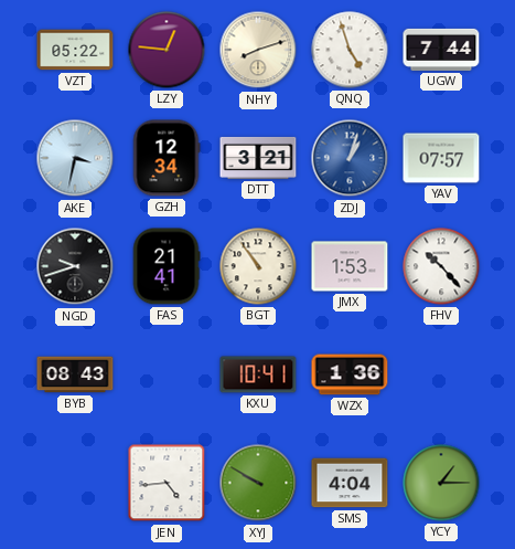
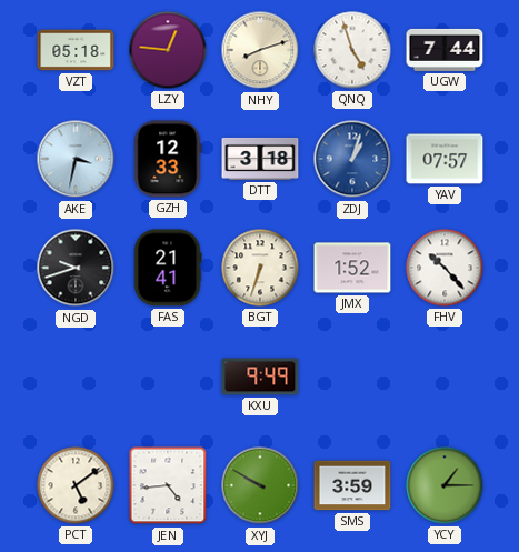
VZT: 05:22 -> 05:18 (76, 50)
GZH: 12:34 -> 12:33 (168, 159)
DTT: 3:21 -> 3:18 (260, 159)
BGT: 10:54 -> 6:33 (260, 268)
JMX: 1:53 -> 1:52 (352, 268)
BYB: 08:43 -> none (75, 374)
KXU: 10:41 -> 9:49 (260, 377)
WZX: 1:36 -> none (350, 374)
PCT: none -> 5:09 (76, 485)
SMS: 4:04 -> 3:59 (352, 485)
